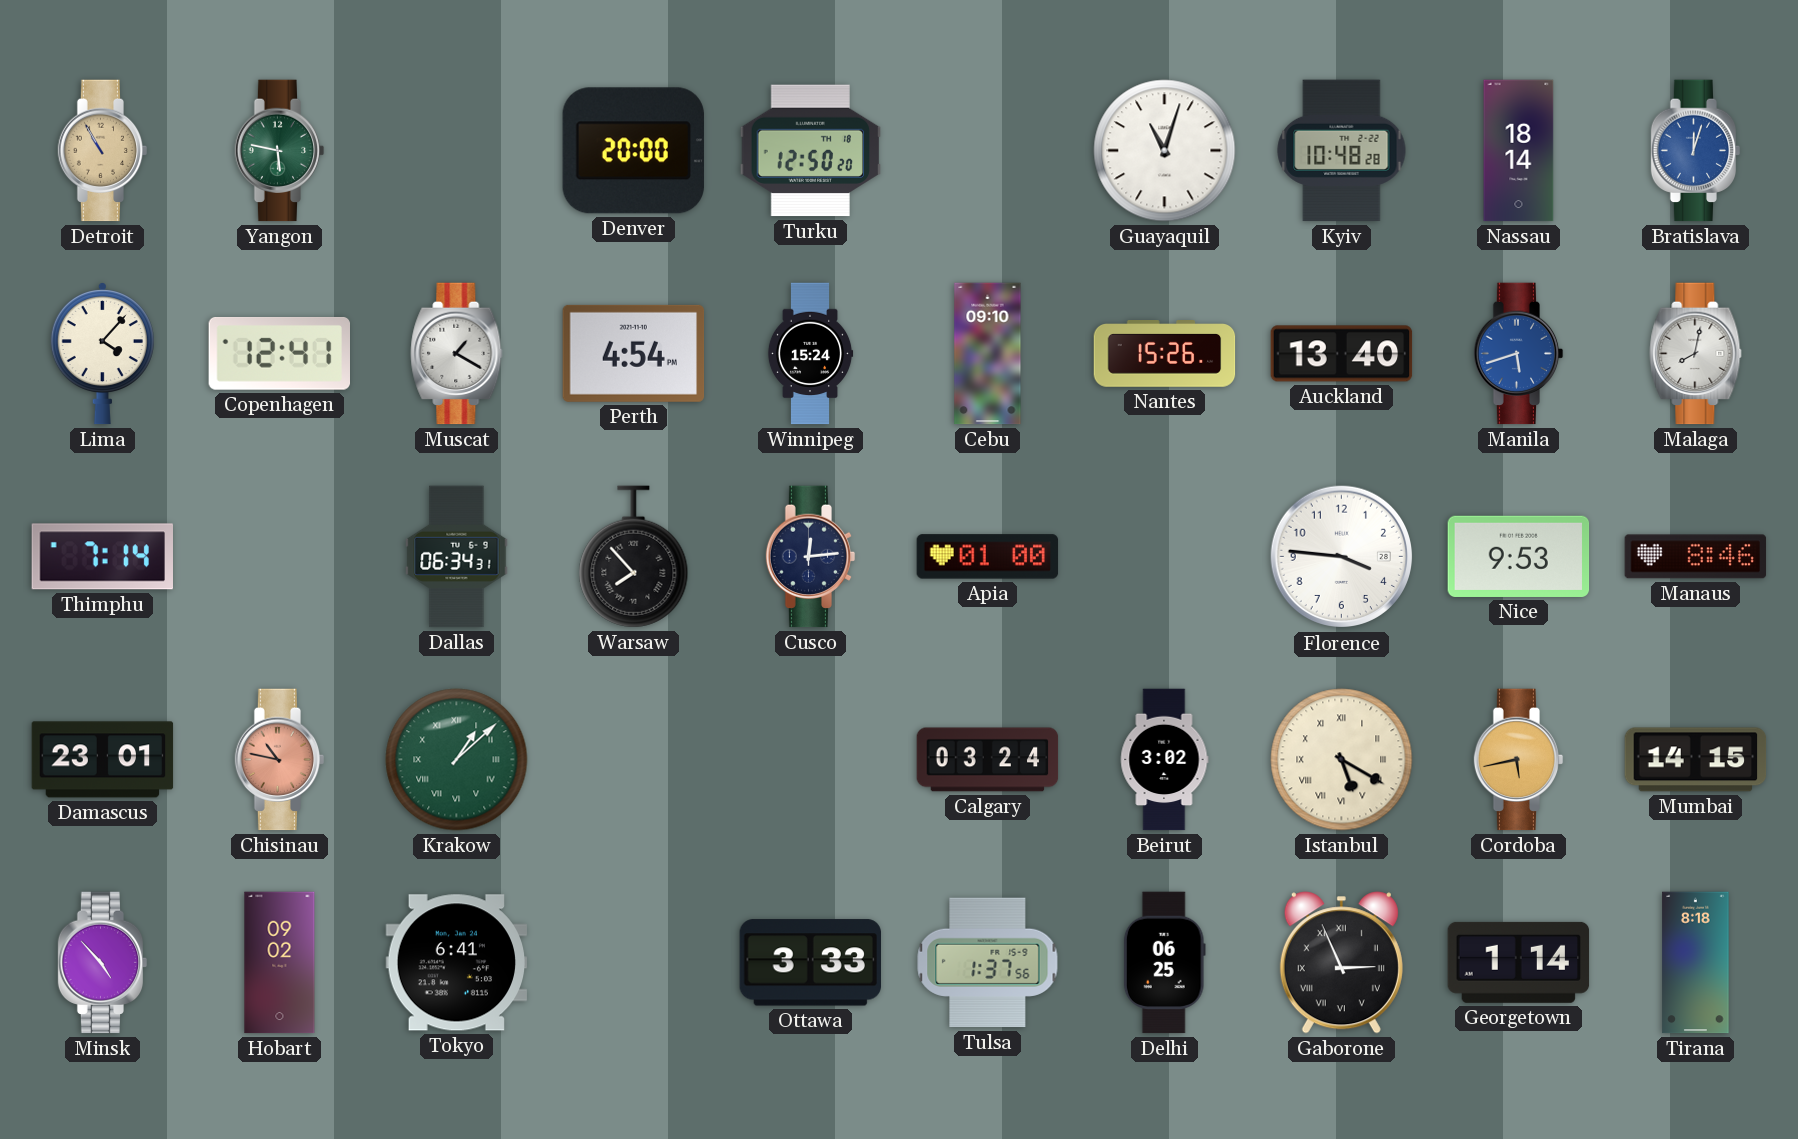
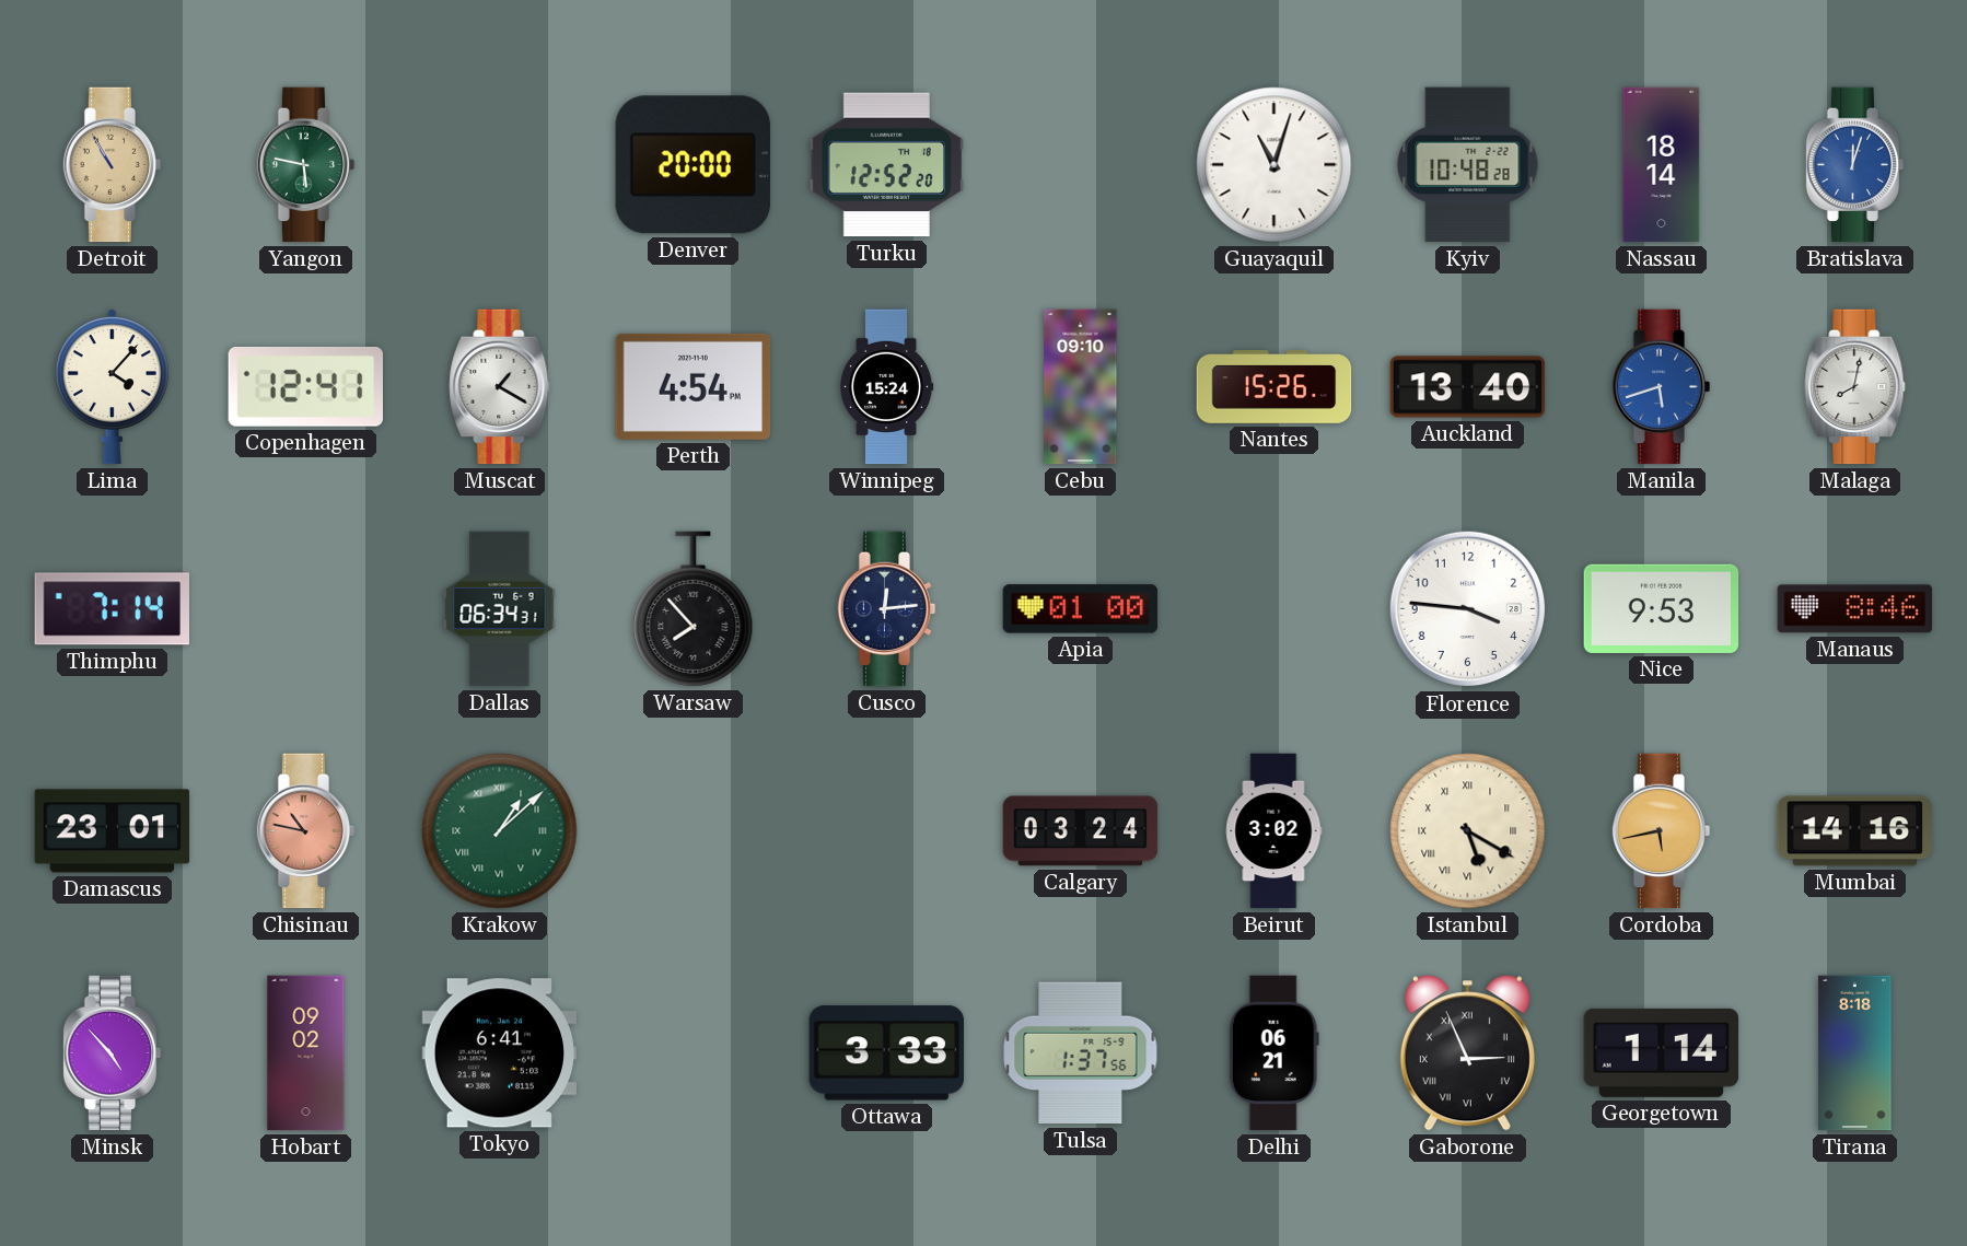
Turku: 12:50 -> 12:52 (887, 165)
Mumbai: 14:15 -> 14:16 (1855, 831)
Delhi: 06:25 -> 06:21 (1273, 1053)
